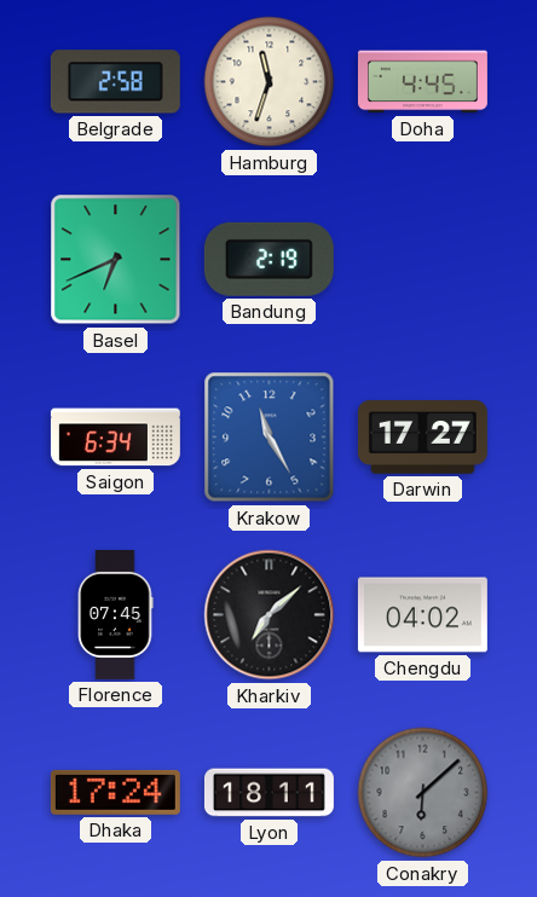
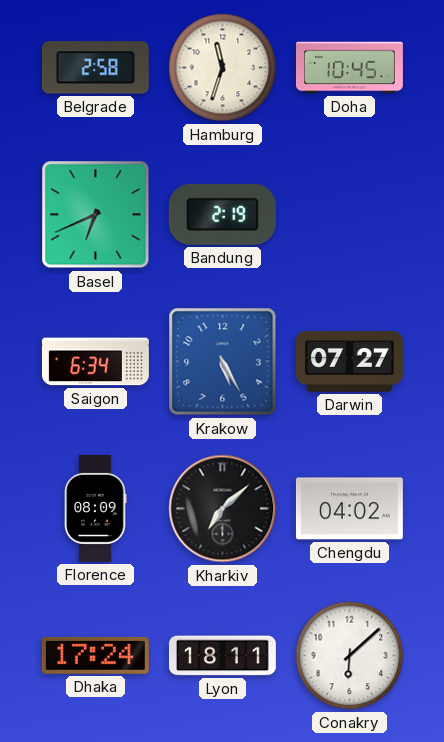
Doha: 4:45 -> 10:45 (349, 68)
Krakow: 11:25 -> 5:25 (223, 362)
Darwin: 17:27 -> 07:27 (349, 362)
Florence: 07:45 -> 08:09 (96, 508)
Conakry dial: grey -> white (350, 656)
